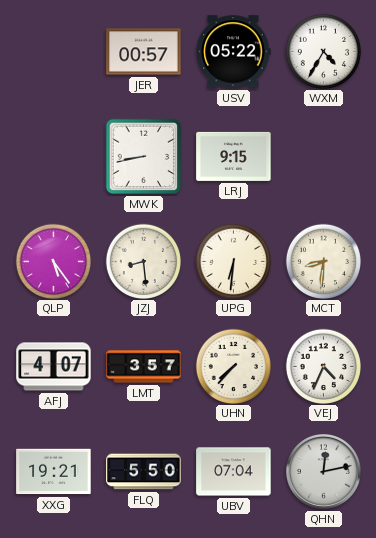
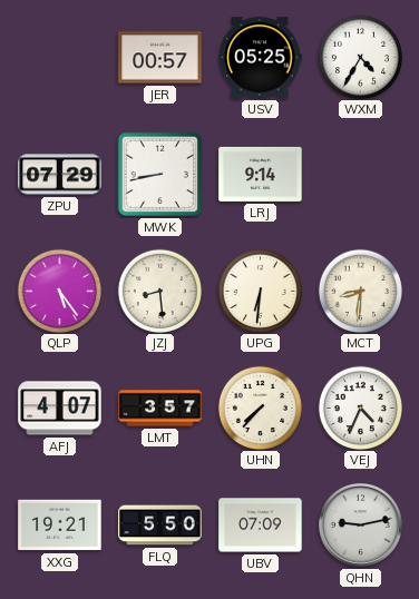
USV: 05:22 -> 05:25 (260, 58)
ZPU: none -> 07:29 (60, 175)
LRJ: 9:15 -> 9:14 (261, 174)
UBV: 07:04 -> 07:09 (261, 526)
QHN: 12:13 -> 9:13 (361, 526)
